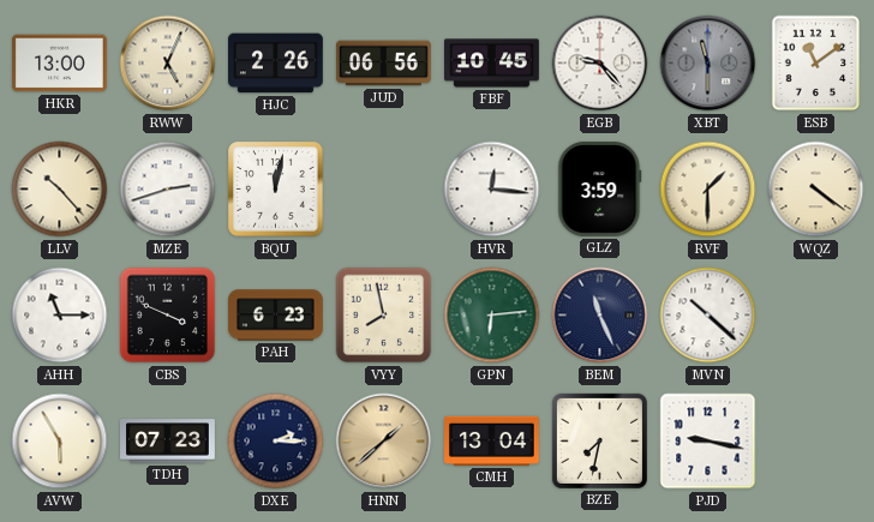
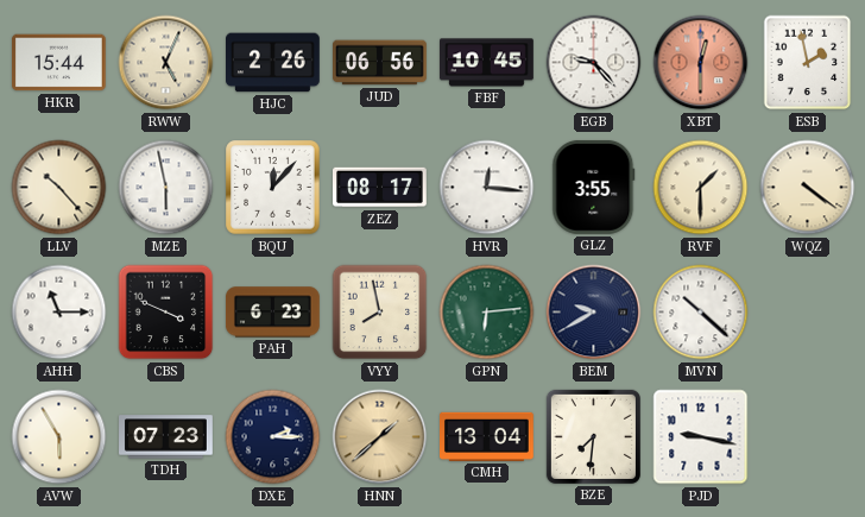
HKR: 13:00 -> 15:44 (59, 63)
XBT: 11:30 -> 12:30 (701, 63)
XBT dial: grey -> salmon (701, 63)
ESB: 11:09 -> 1:58 (808, 63)
MZE: 2:42 -> 5:58 (166, 188)
BQU: 12:02 -> 12:07 (273, 188)
ZEZ: none -> 08:17 (380, 188)
GLZ: 3:59 -> 3:55 (594, 187)
BEM: 11:26 -> 9:40 (594, 313)
BZE: 7:32 -> 7:31 (593, 436)
